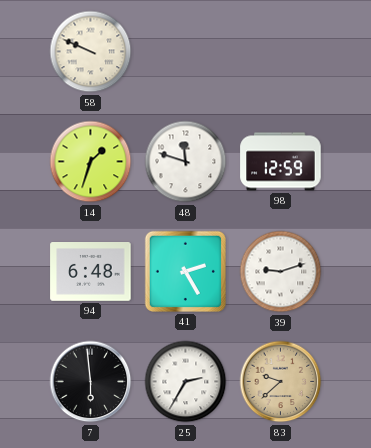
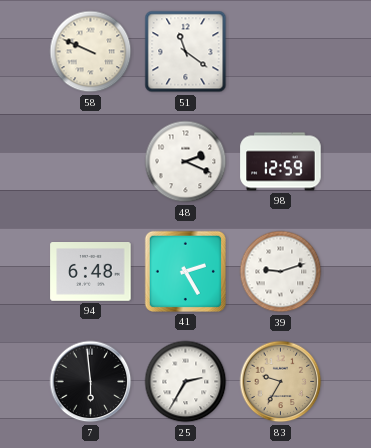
51: none -> 11:21 (186, 52)
14: 1:33 -> none (91, 162)
48: 11:48 -> 2:19 (186, 162)
83: 9:38 -> 9:35 (281, 382)
